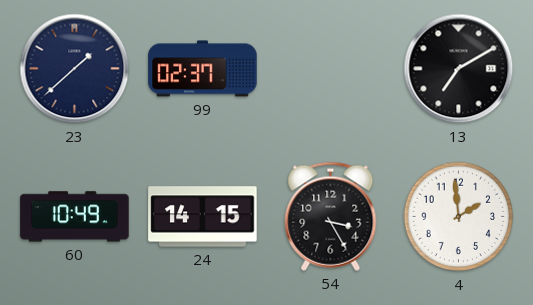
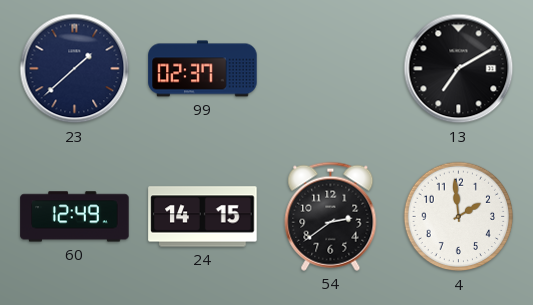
60: 10:49 -> 12:49 (75, 217)
54: 3:25 -> 2:39 (331, 216)
